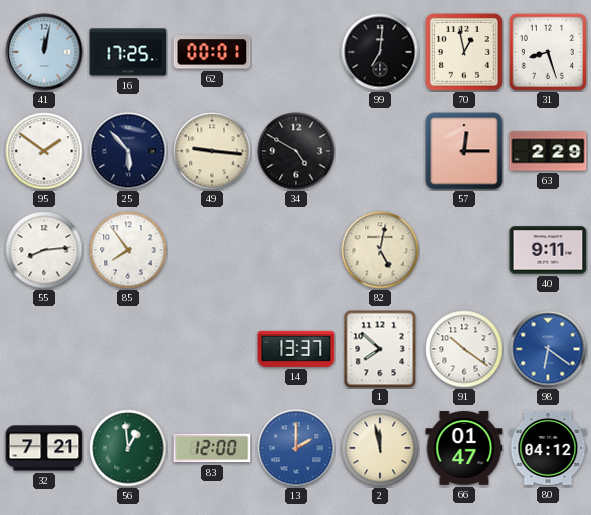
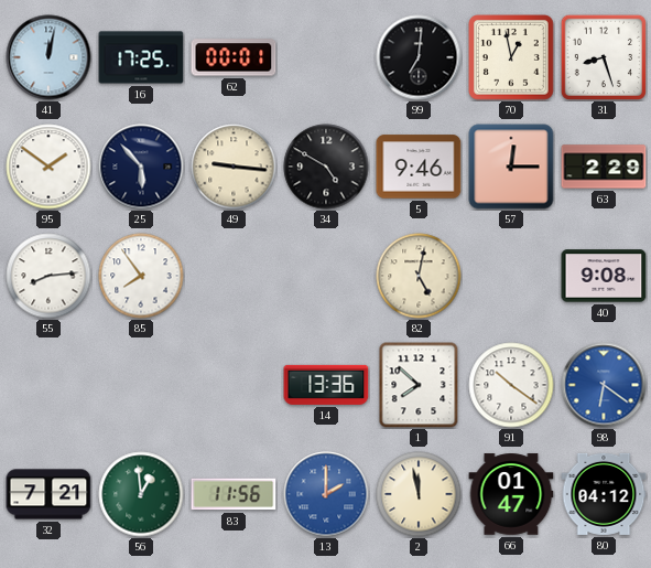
5: none -> 9:46 (419, 167)
40: 9:11 -> 9:08 (604, 276)
14: 13:37 -> 13:36 (326, 385)
83: 12:00 -> 11:56 (234, 494)
